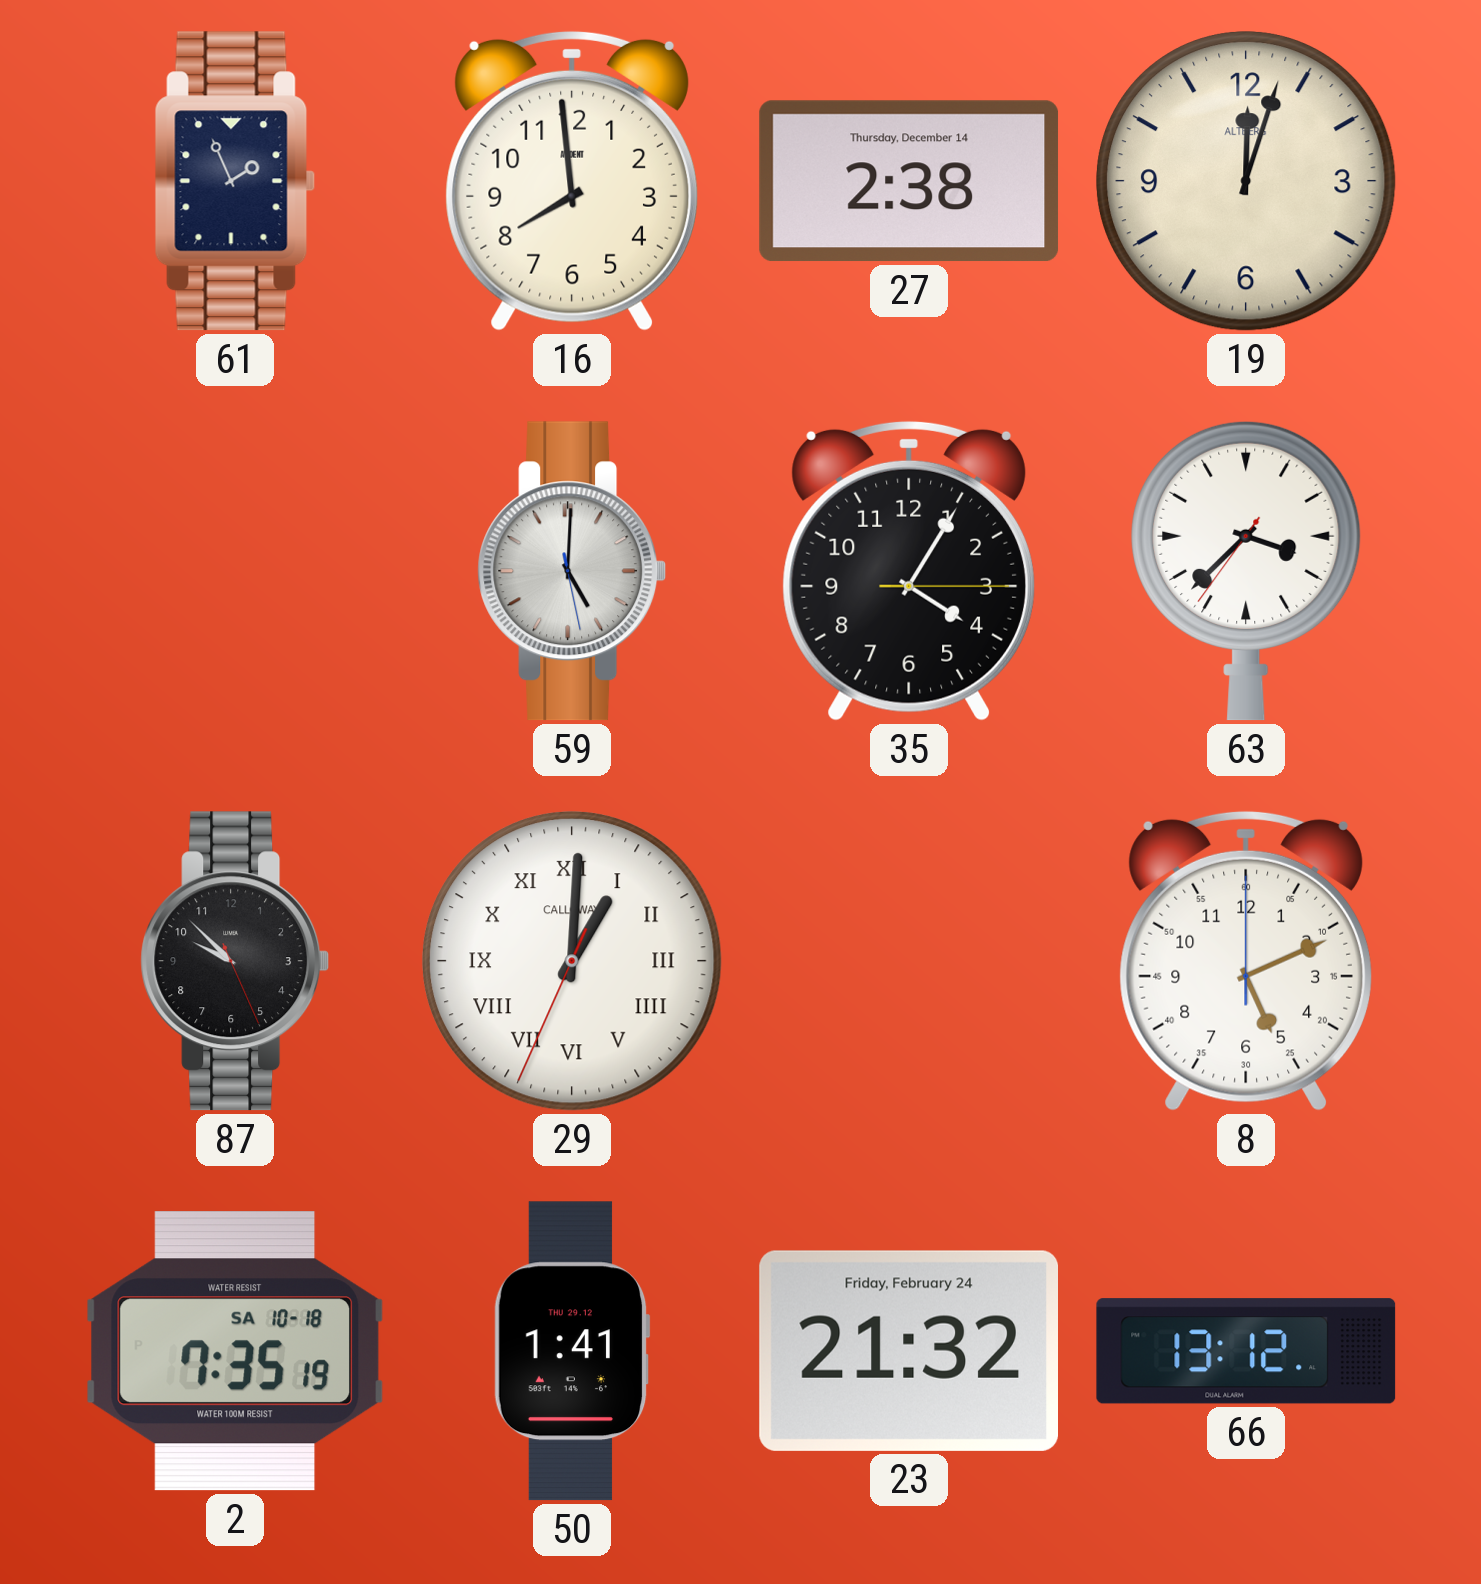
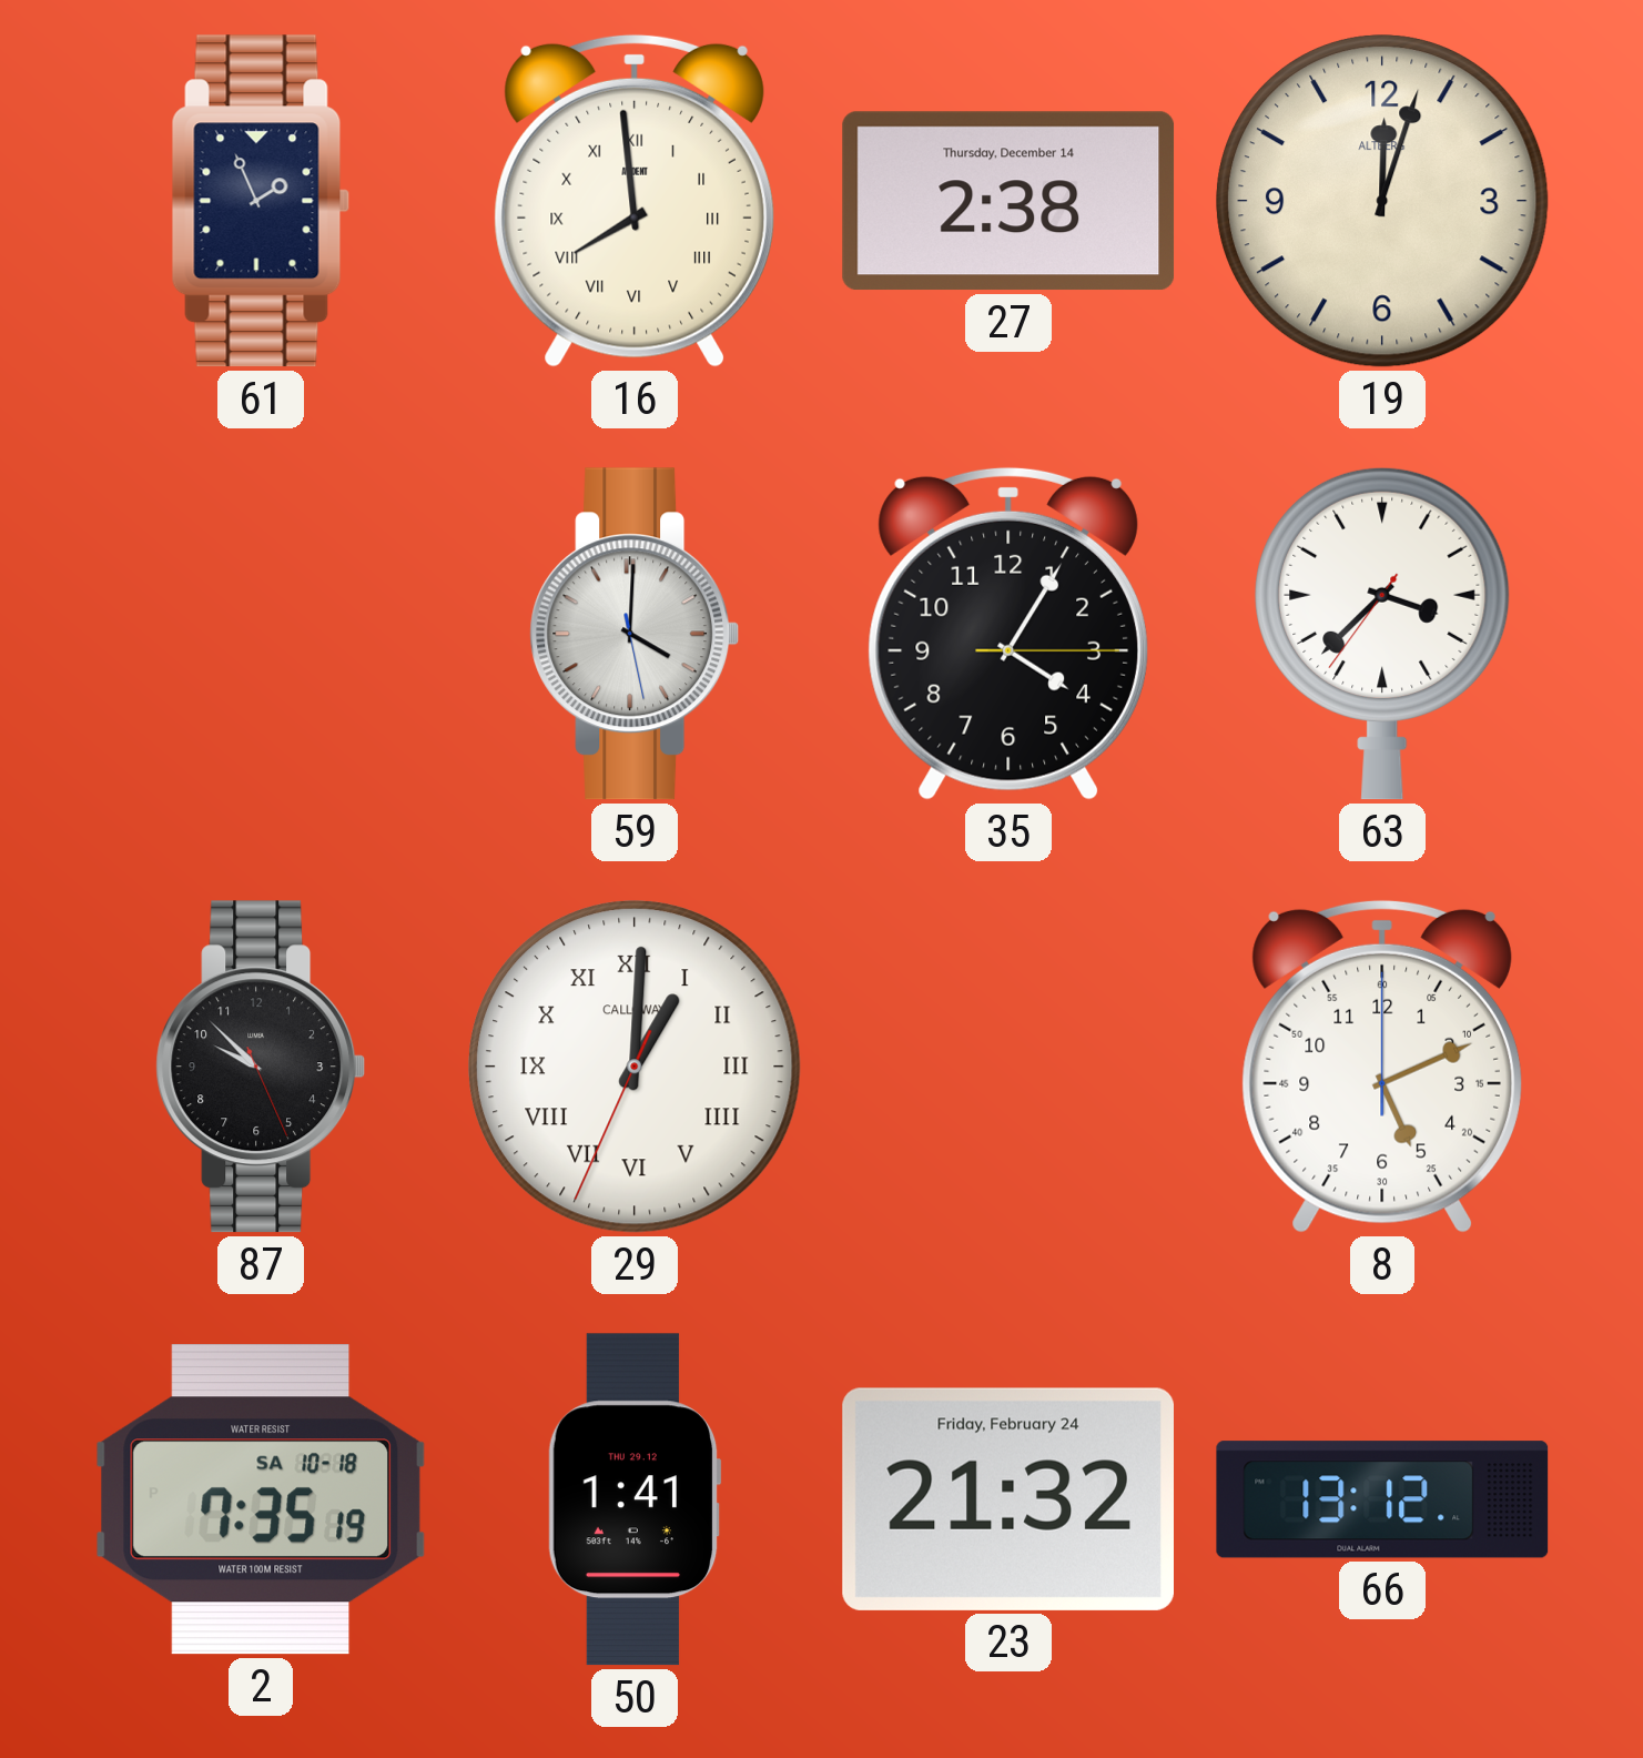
16 numerals: Arabic -> Roman (635, 201)
59: 5:00 -> 4:00 (635, 634)
